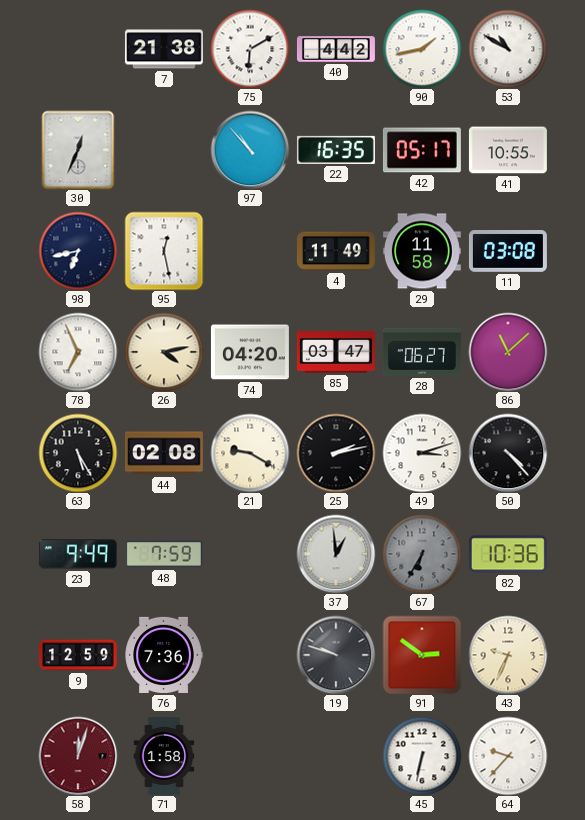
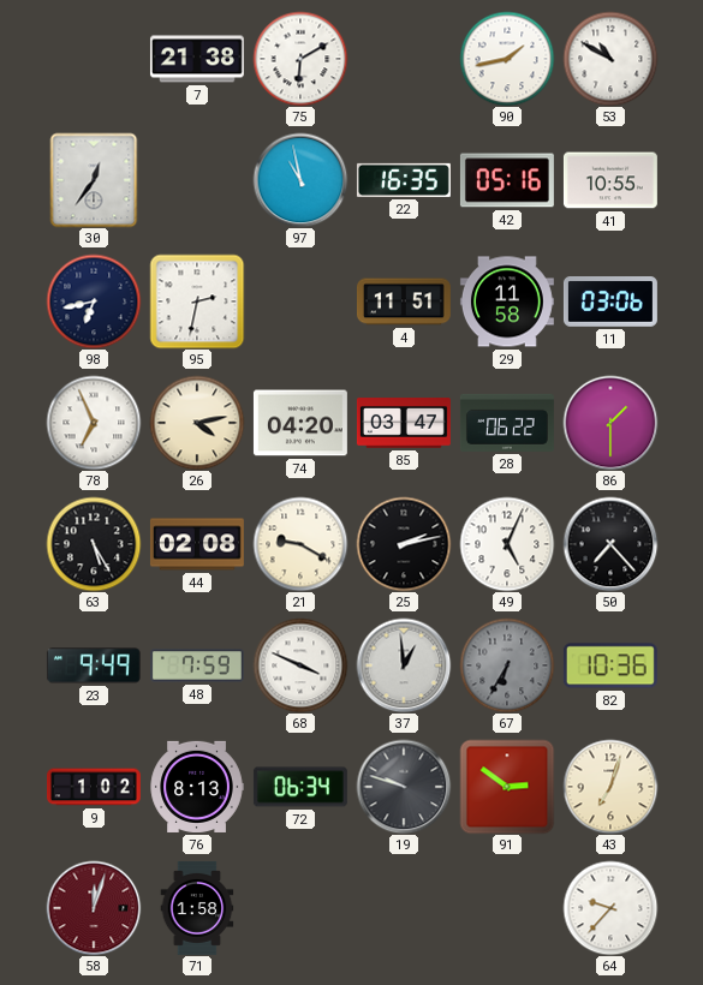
40: 4:42 -> none (336, 49)
30: 12:34 -> 12:36 (94, 180)
97: 10:53 -> 10:58 (300, 180)
42: 05:17 -> 05:16 (507, 180)
95: 12:28 -> 2:32 (197, 302)
4: 11:49 -> 11:51 (404, 302)
11: 03:08 -> 03:06 (610, 302)
28: 06:27 -> 06:22 (507, 423)
86: 11:08 -> 1:30 (610, 423)
49: 3:12 -> 5:04 (507, 544)
50: 4:23 -> 7:23 (610, 544)
68: none -> 3:49 (300, 665)
9: 12:59 -> 1:02 (94, 787)
76: 7:36 -> 8:13 (197, 787)
72: none -> 06:34 (300, 787)
43: 9:34 -> 7:03 (610, 787)
45: 6:32 -> none (422, 756)
